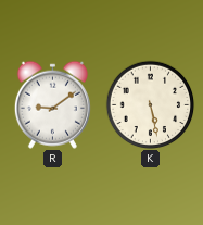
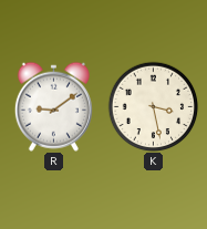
K: 5:28 -> 3:28 (153, 106)
